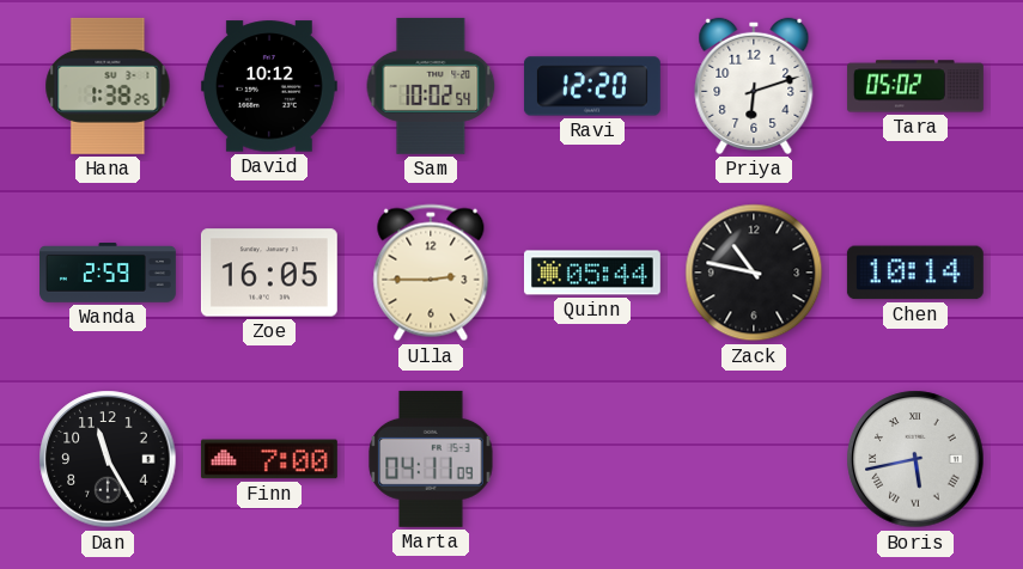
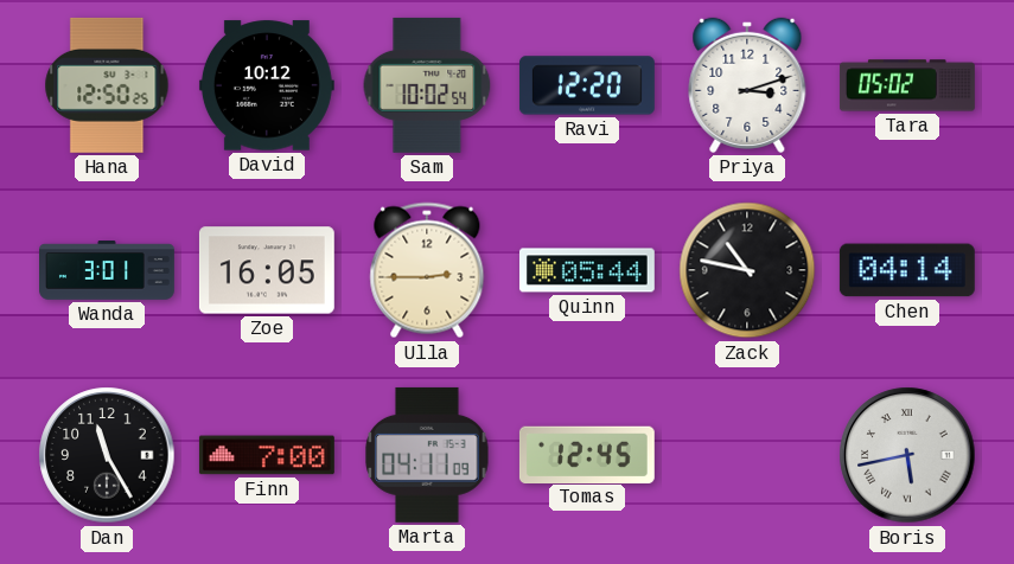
Hana: 1:38 -> 12:50 (107, 85)
Priya: 6:12 -> 3:12 (747, 85)
Wanda: 2:59 -> 3:01 (108, 270)
Chen: 10:14 -> 04:14 (907, 270)
Tomas: none -> 12:45 (587, 454)
